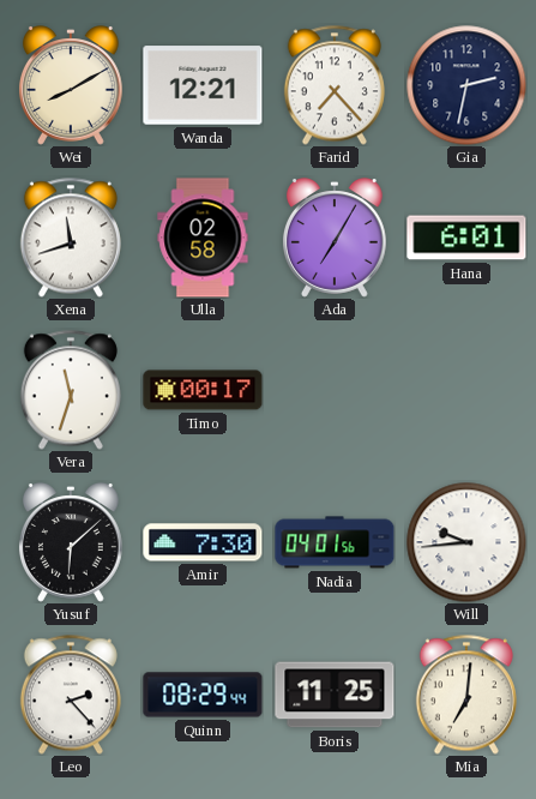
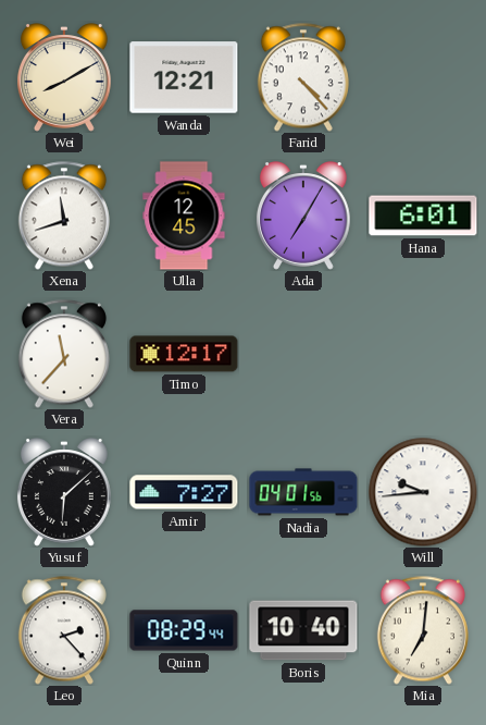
Farid: 7:23 -> 4:23 (303, 77)
Gia: 2:32 -> none (466, 85)
Ulla: 02:58 -> 12:45 (184, 216)
Vera: 11:33 -> 11:37 (64, 354)
Timo: 00:17 -> 12:17 (184, 354)
Amir: 7:30 -> 7:27 (184, 492)
Boris: 11:25 -> 10:40 (303, 630)
